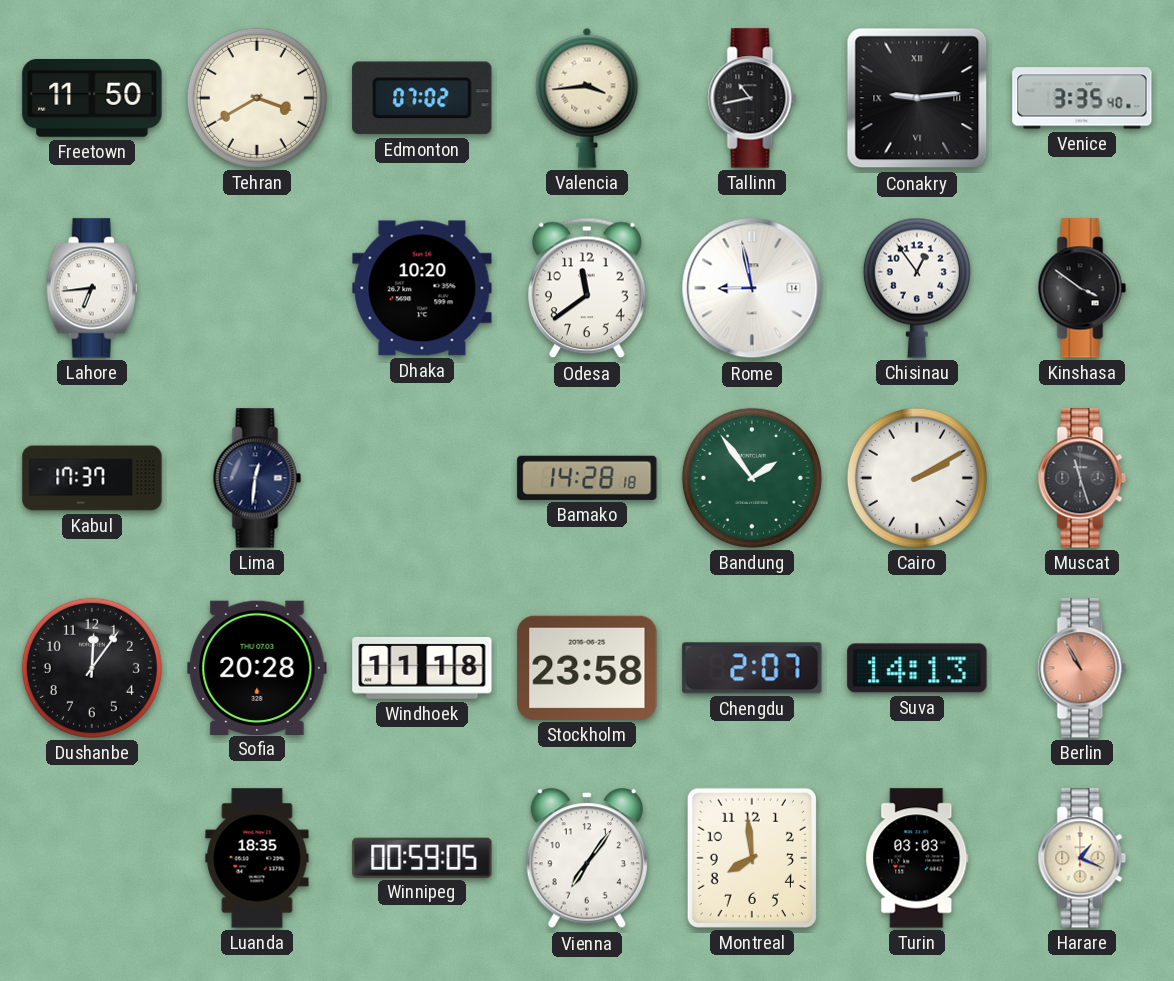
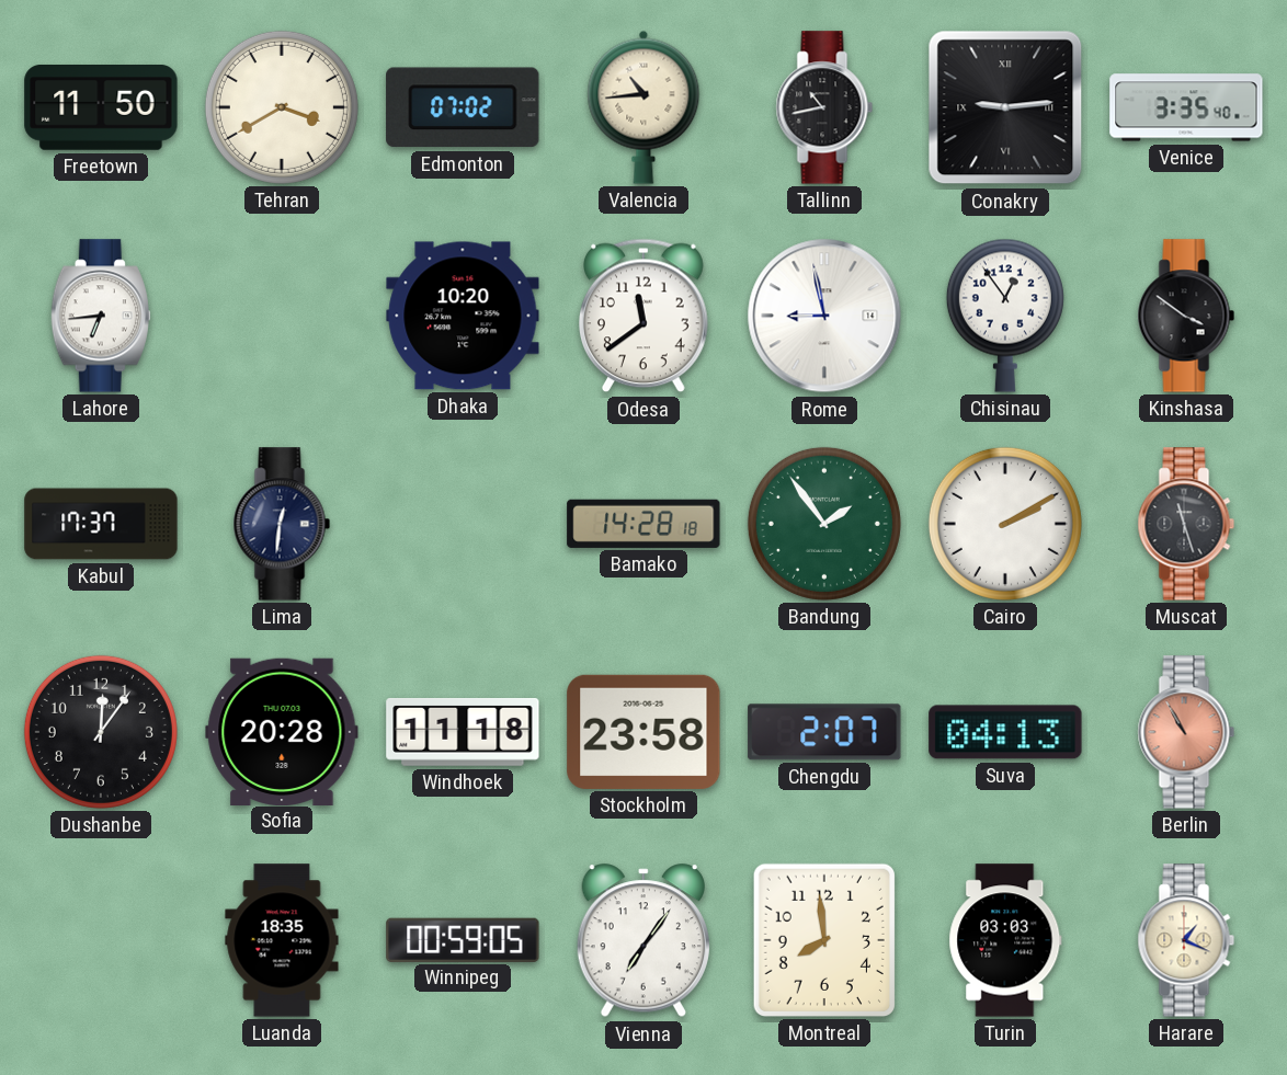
Valencia: 3:44 -> 10:44 (643, 107)
Suva: 14:13 -> 04:13 (1005, 732)
